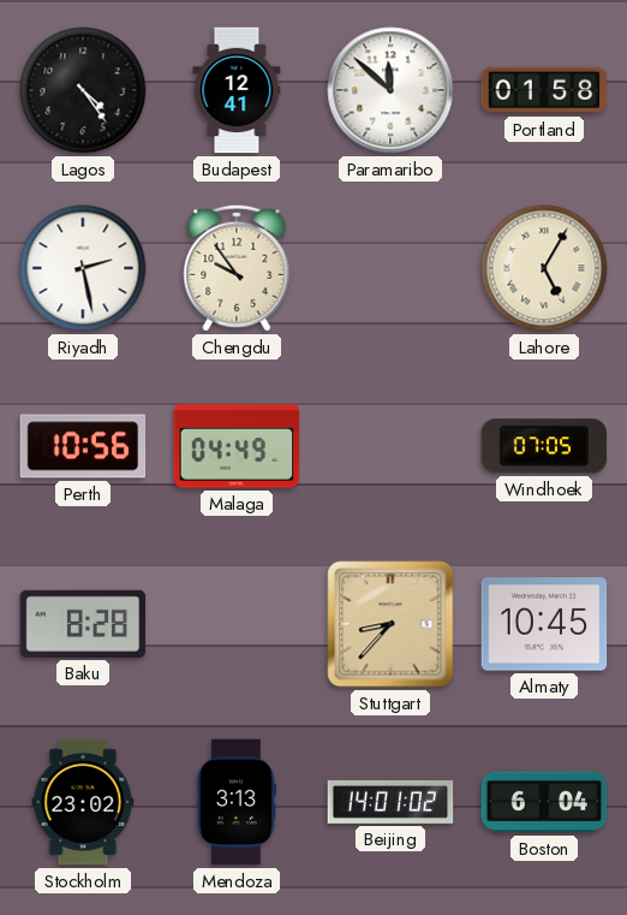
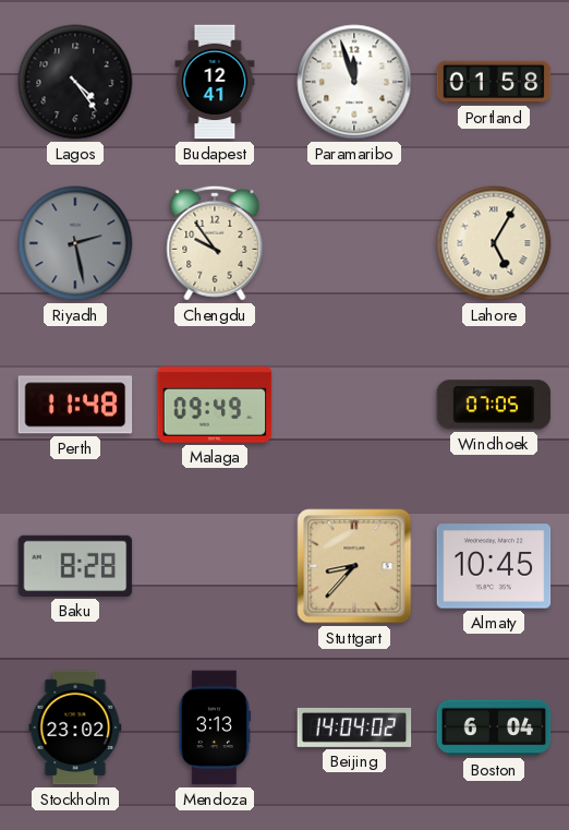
Paramaribo: 11:52 -> 11:57 (354, 82)
Riyadh dial: white -> grey (75, 243)
Perth: 10:56 -> 11:48 (75, 405)
Malaga: 04:49 -> 09:49 (215, 405)
Beijing: 14:01 -> 14:04 (354, 727)
